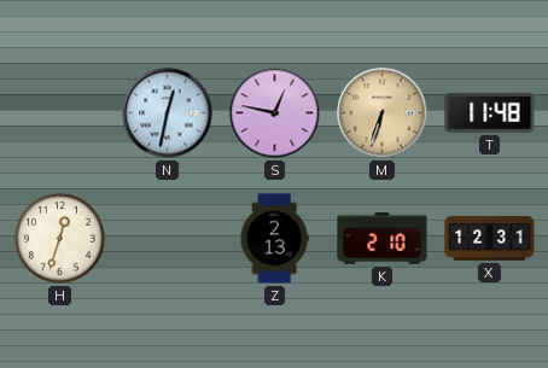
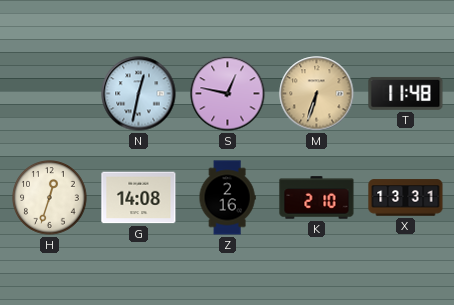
G: none -> 14:08 (139, 198)
Z: 2:13 -> 2:16 (227, 198)
X: 12:31 -> 13:31 (406, 198)
